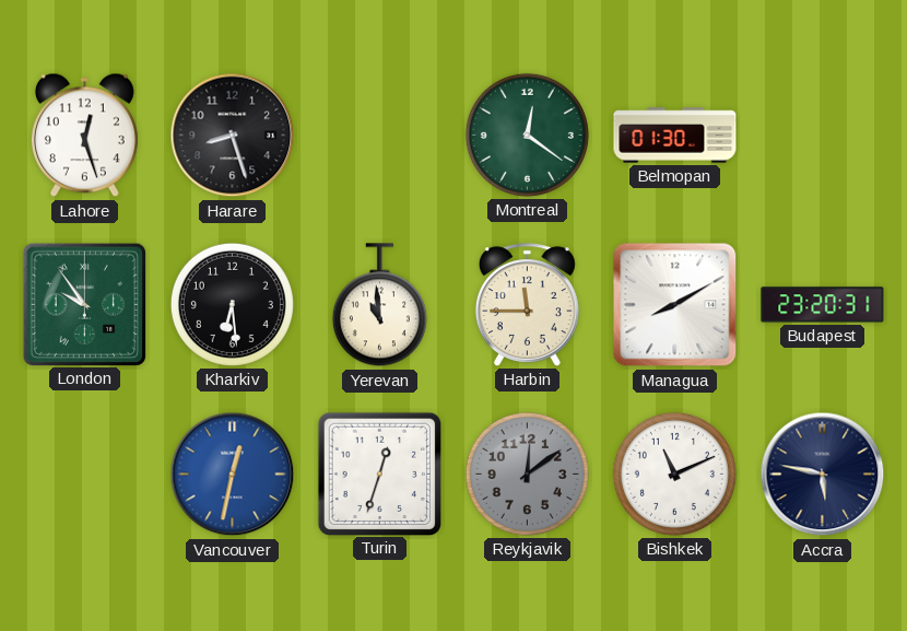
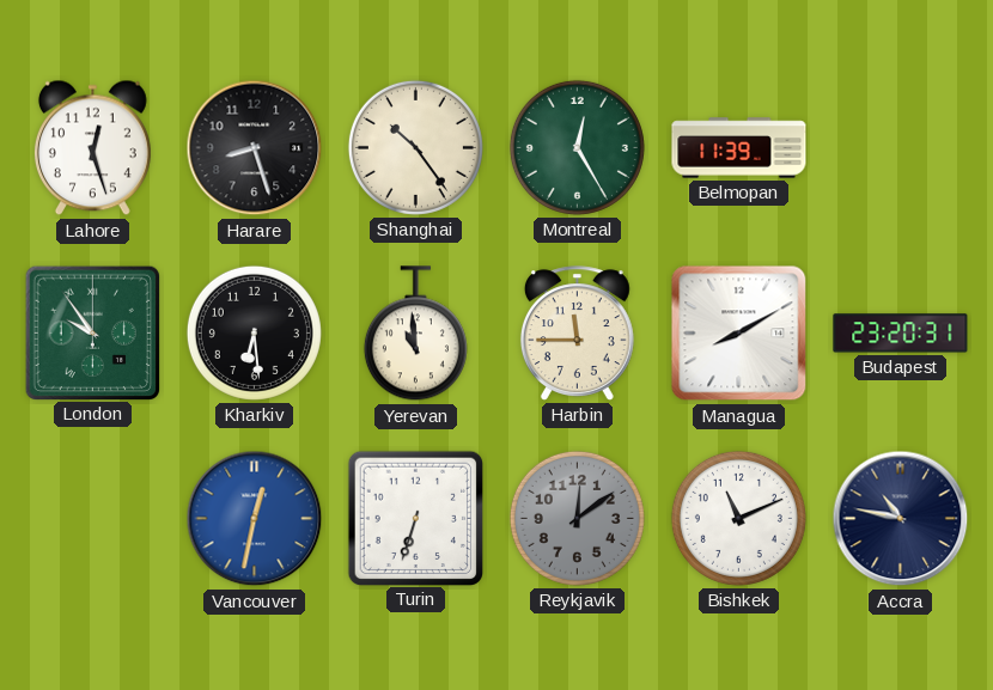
Shanghai: none -> 10:24 (415, 147)
Montreal: 12:21 -> 12:25 (577, 147)
Belmopan: 01:30 -> 11:39 (739, 148)
Turin: 12:33 -> 6:33 (415, 518)
Accra: 5:47 -> 10:47 (901, 519)
